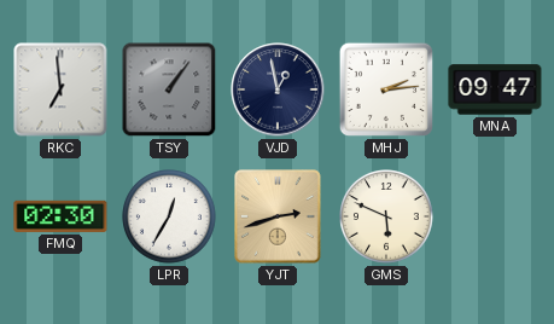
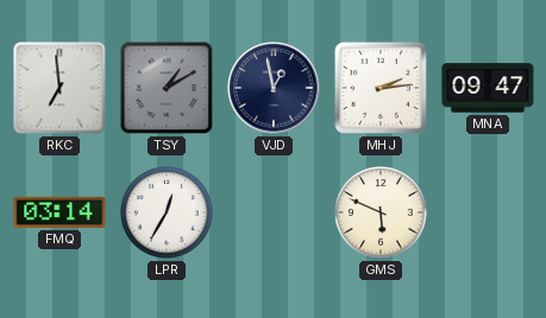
TSY: 1:06 -> 1:10 (167, 88)
FMQ: 02:30 -> 03:14 (59, 212)
YJT: 2:42 -> none (278, 216)
